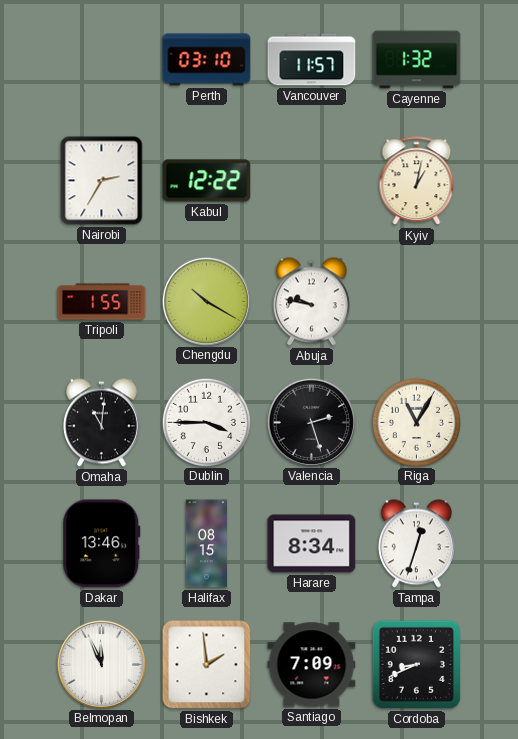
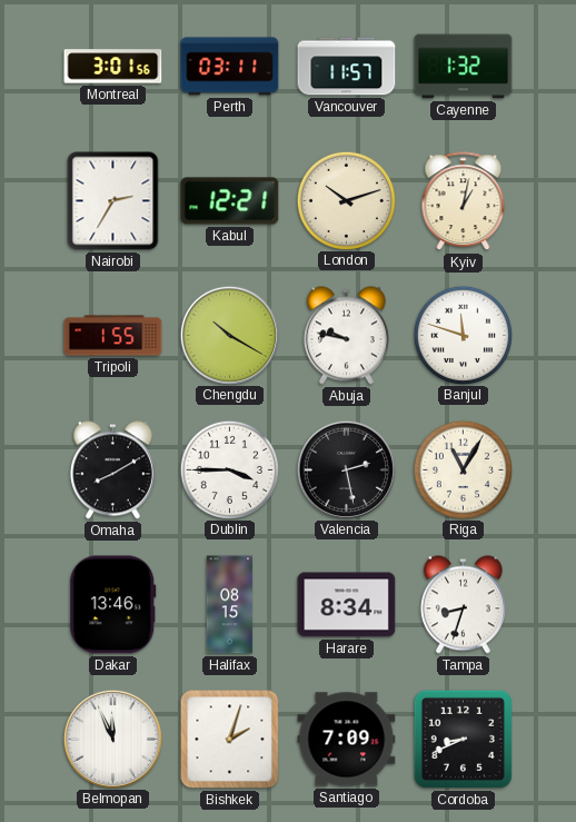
Montreal: none -> 3:01 (113, 67)
Perth: 03:10 -> 03:11 (230, 67)
Kabul: 12:22 -> 12:21 (230, 201)
London: none -> 10:12 (346, 200)
Banjul: none -> 11:48 (463, 335)
Omaha: 11:01 -> 8:10 (112, 471)
Valencia: 2:27 -> 2:28 (346, 469)
Tampa: 12:33 -> 8:33 (463, 605)
Bishkek: 1:59 -> 2:03 (230, 740)
